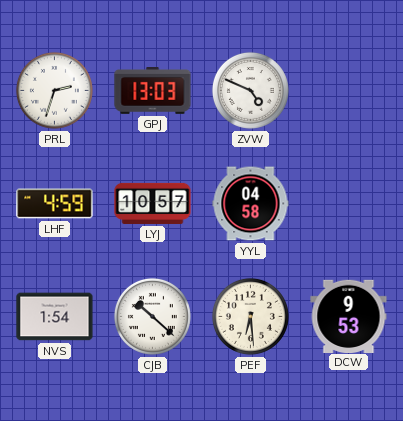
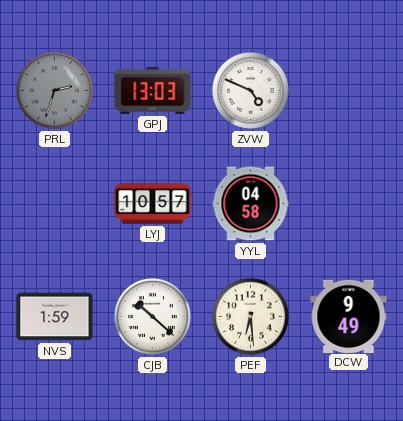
PRL dial: white -> grey (54, 90)
LHF: 4:59 -> none (55, 204)
NVS: 1:54 -> 1:59 (55, 317)
DCW: 9:53 -> 9:49 (349, 316)
